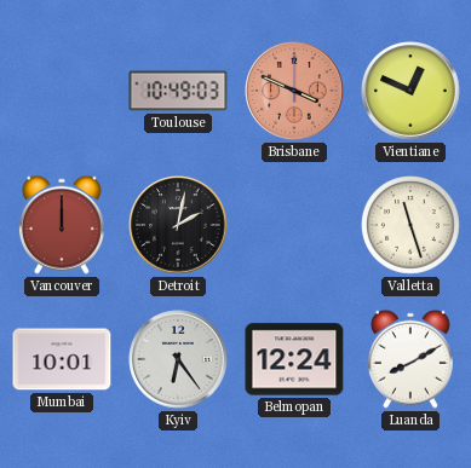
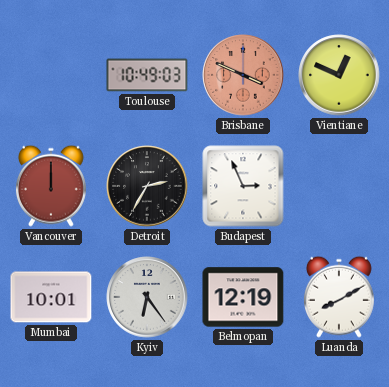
Detroit: 2:02 -> 2:35 (147, 186)
Budapest: none -> 2:56 (243, 186)
Valletta: 11:27 -> none (412, 226)
Belmopan: 12:24 -> 12:19 (243, 297)
